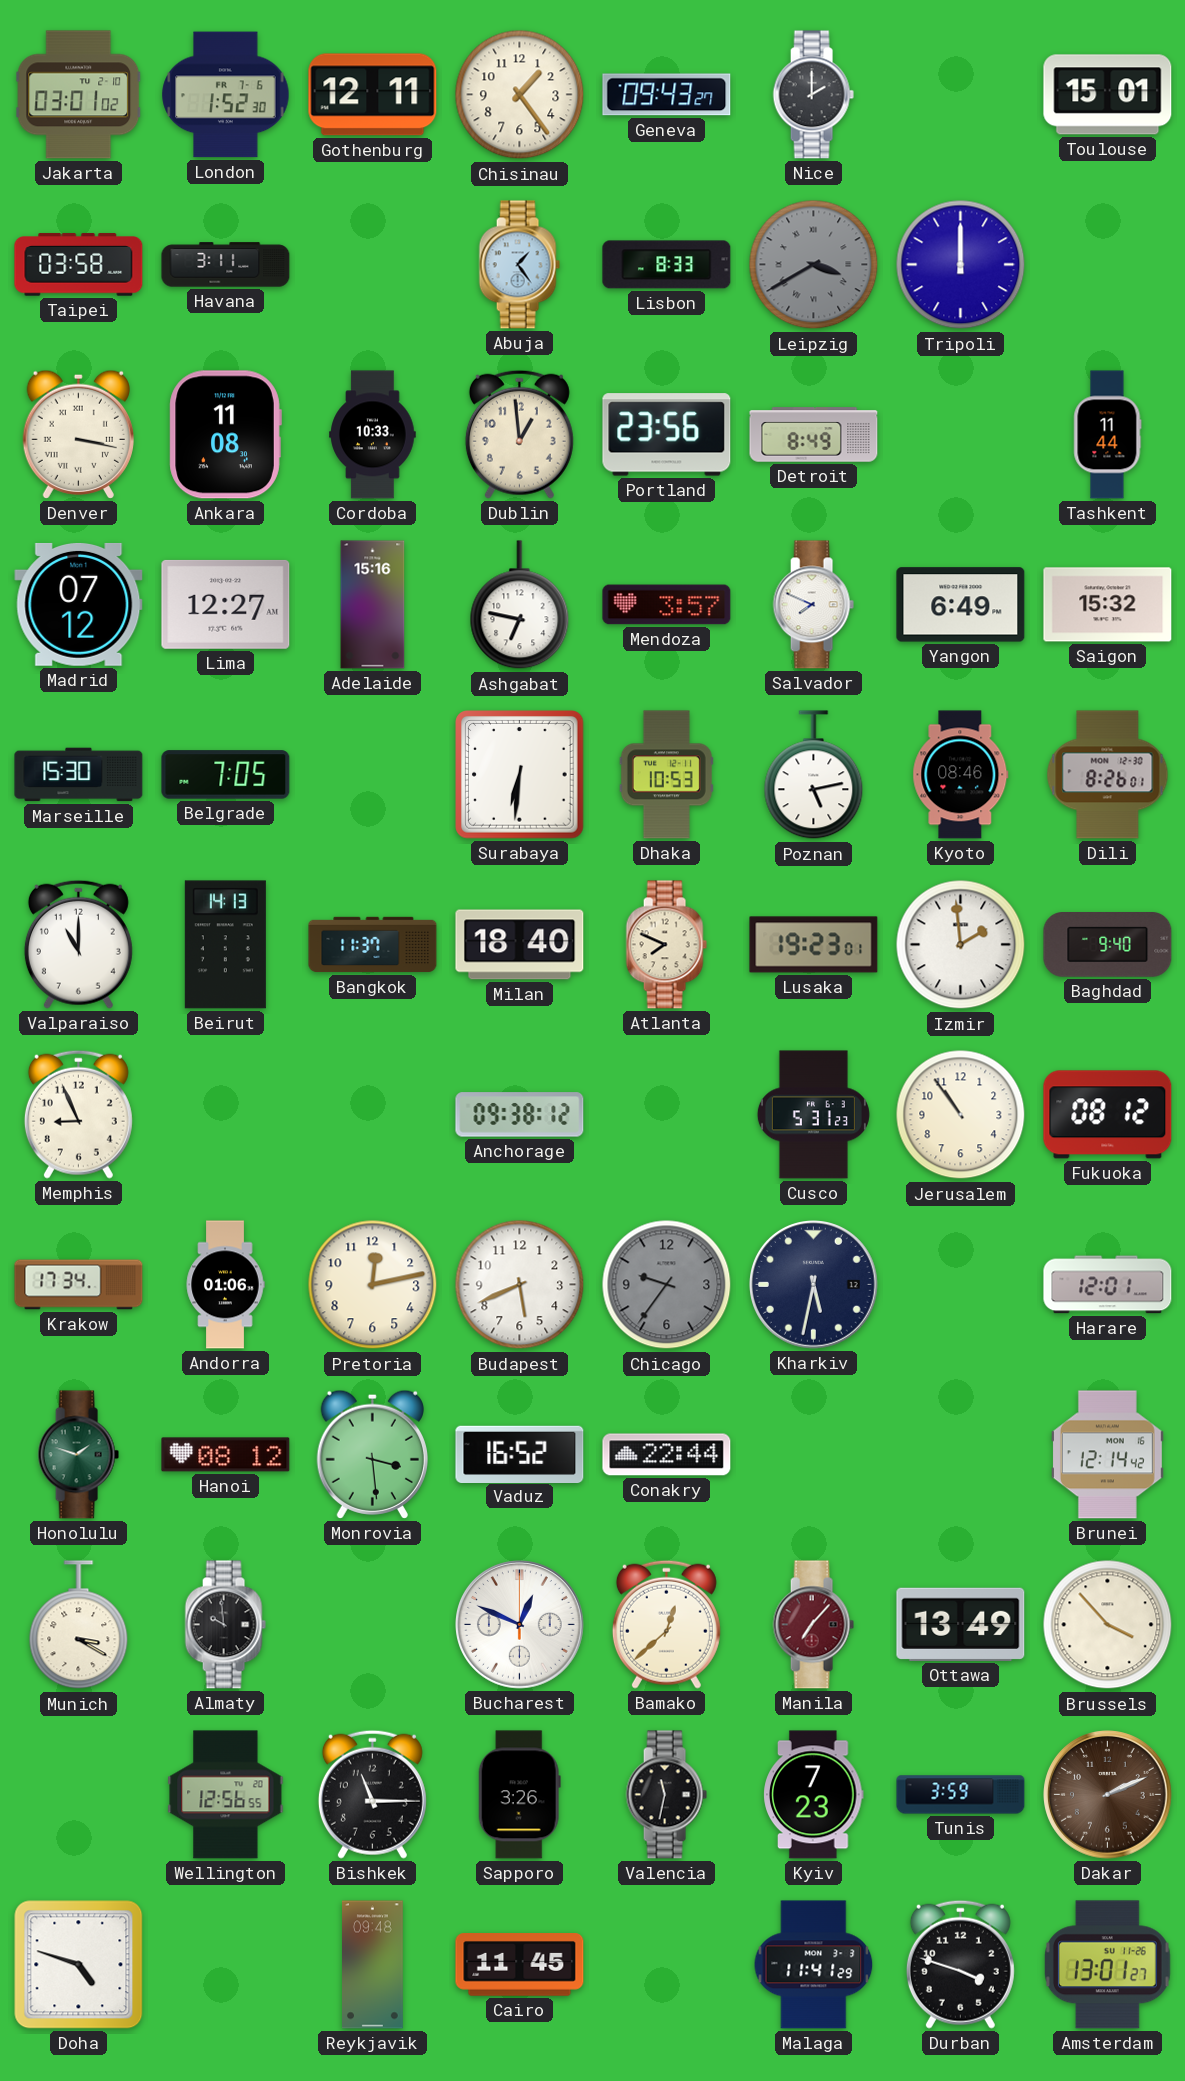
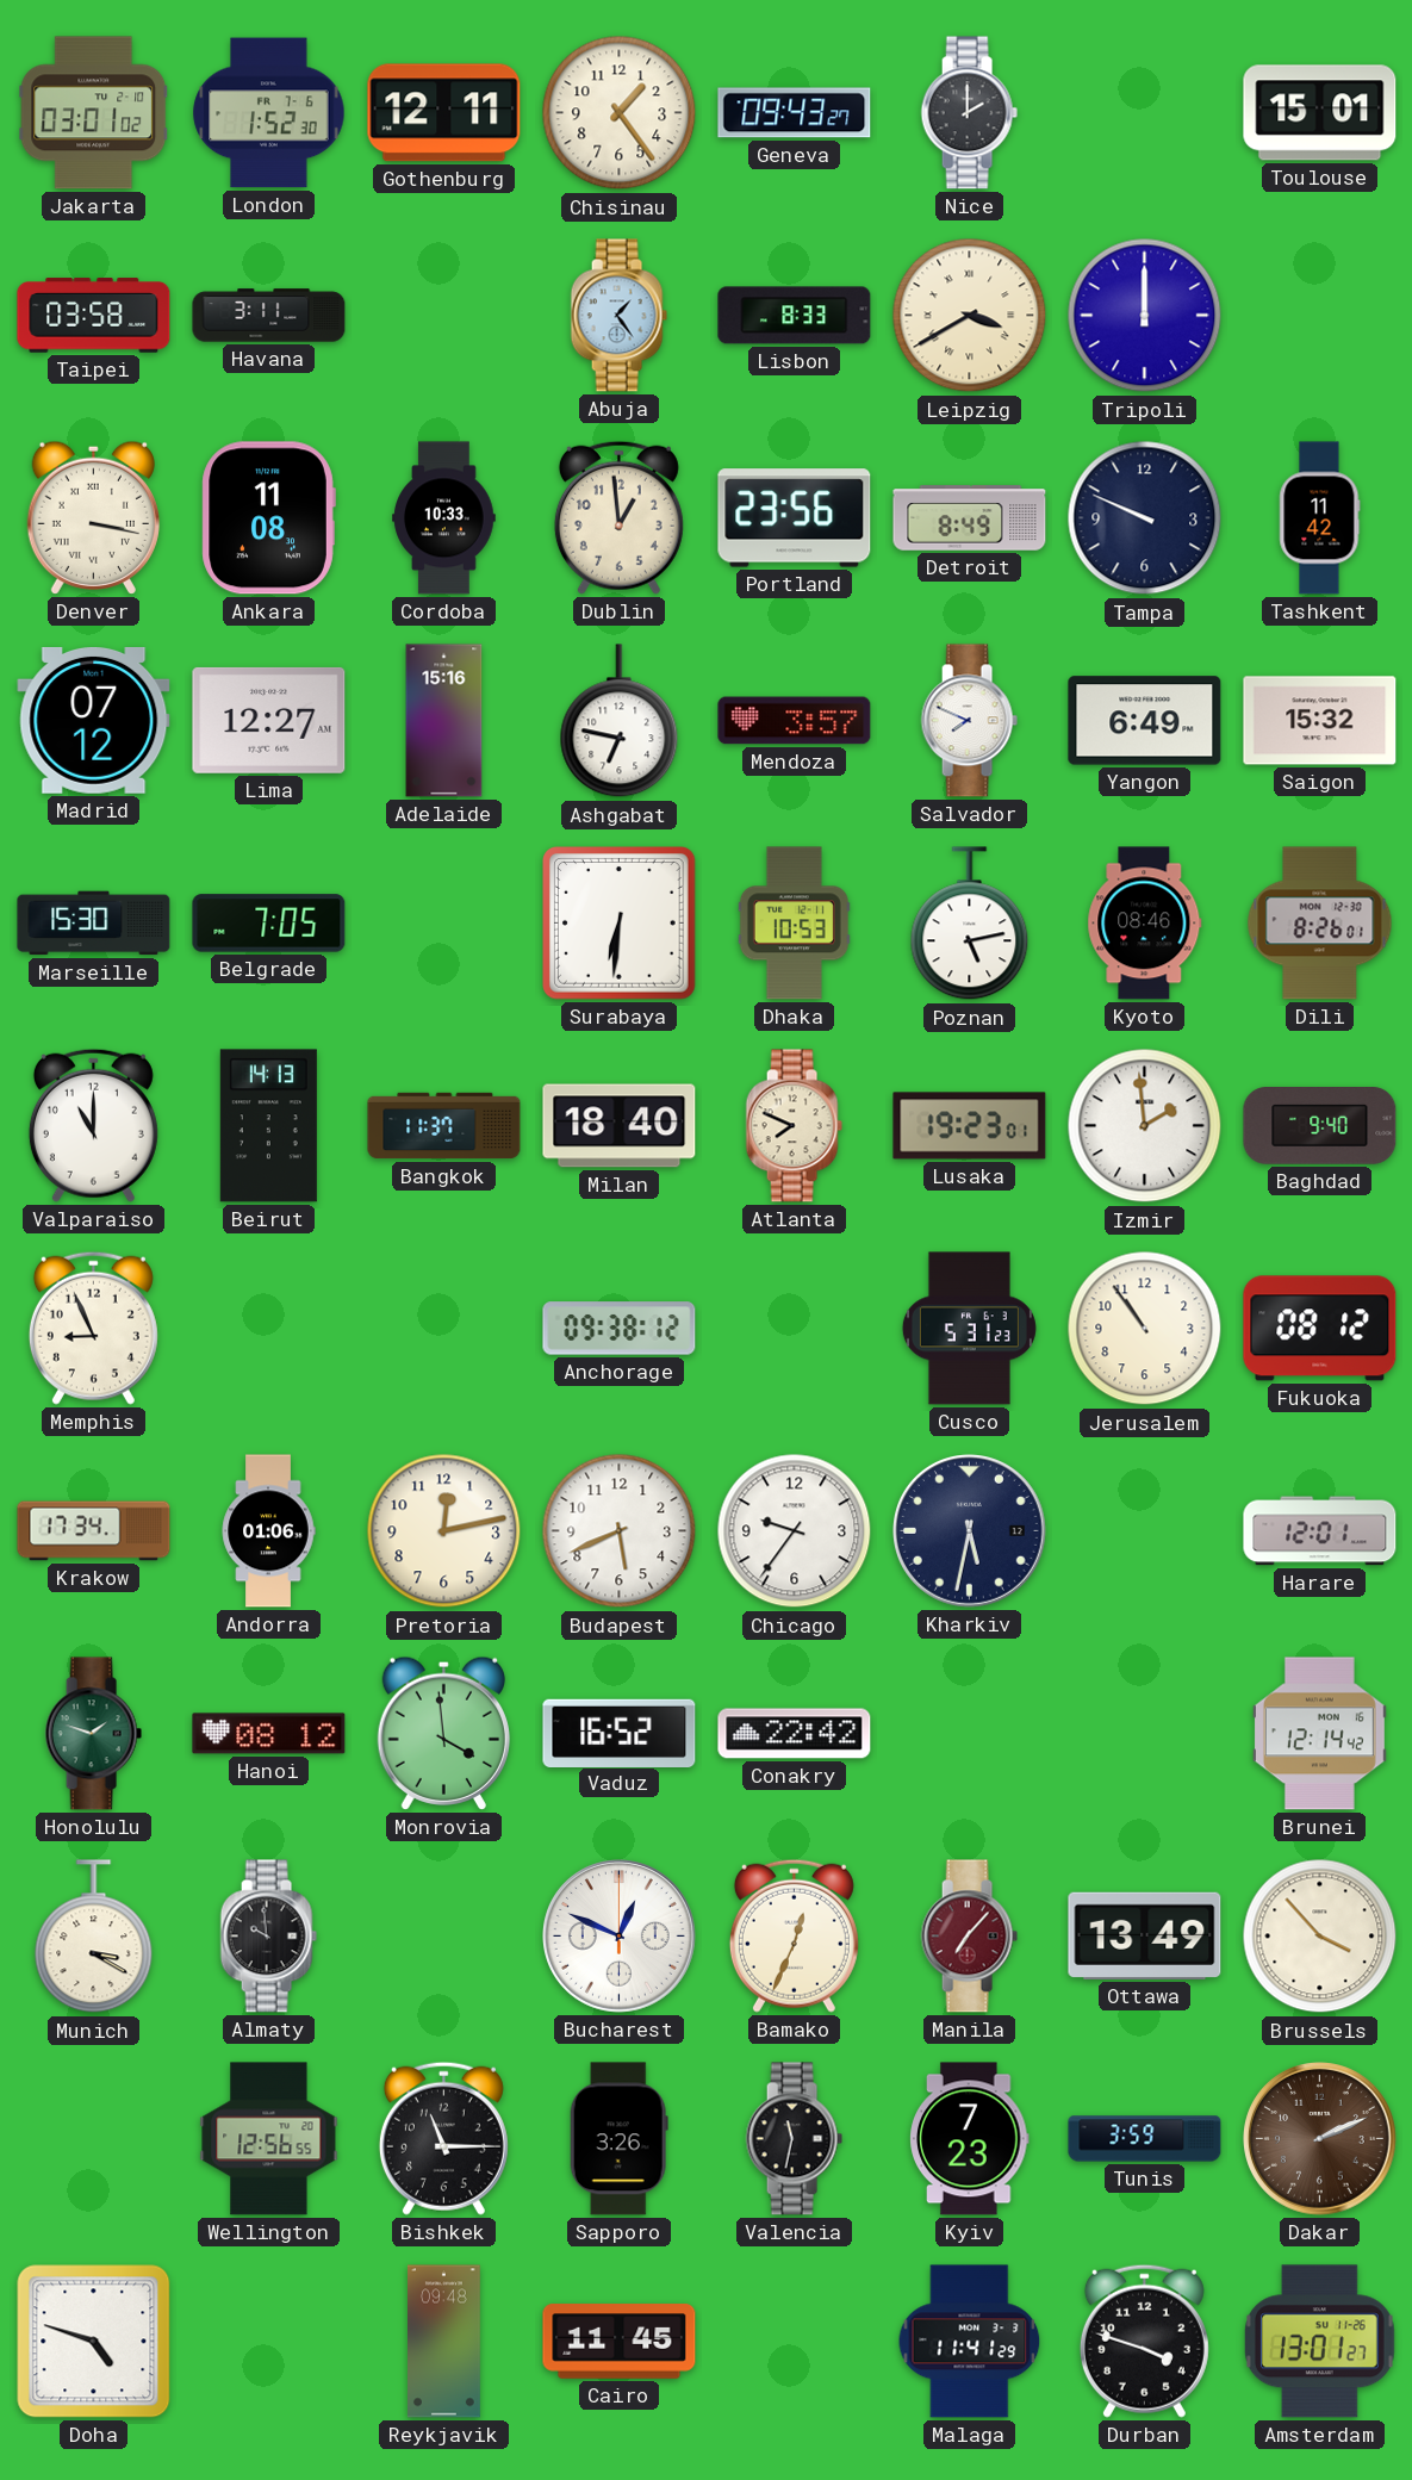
Leipzig dial: grey -> cream (970, 316)
Tampa: none -> 9:49 (1145, 518)
Tashkent: 11:44 -> 11:42 (1320, 518)
Chicago dial: grey -> white (795, 1531)
Monrovia: 3:29 -> 3:59 (443, 1733)
Conakry: 22:44 -> 22:42 (795, 1734)
Bamako: 12:38 -> 12:34 (794, 1935)
